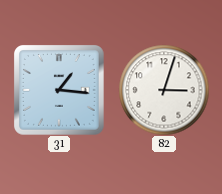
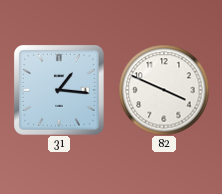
82: 3:03 -> 3:49 (164, 90)
